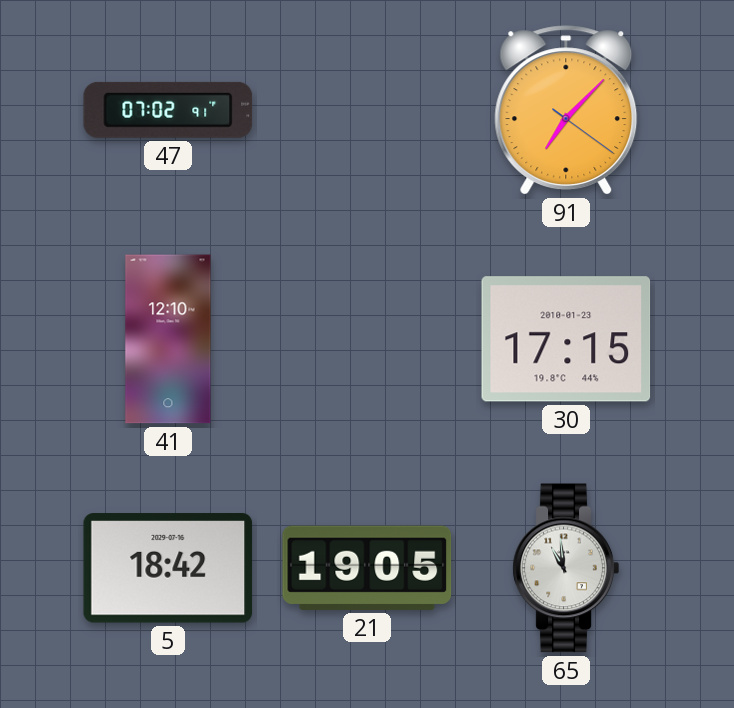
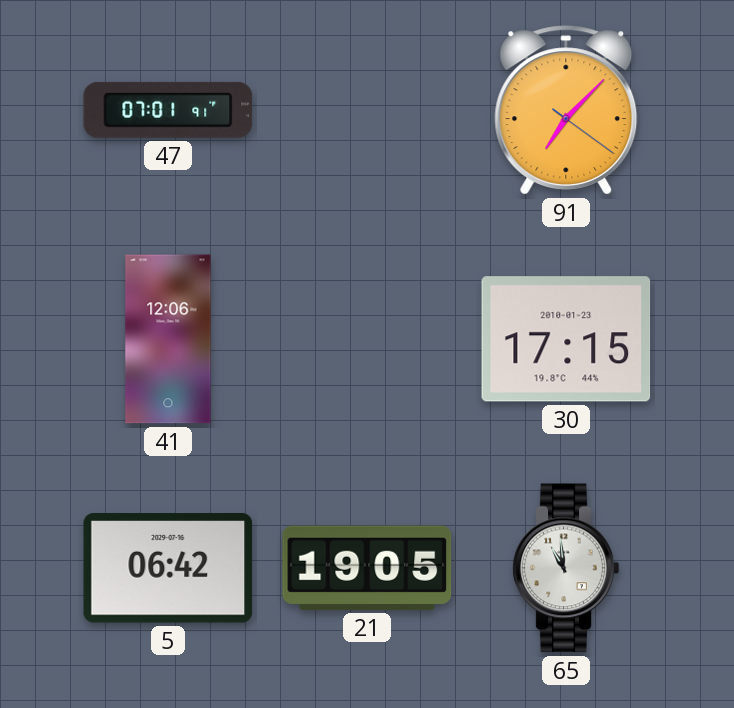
47: 07:02 -> 07:01 (168, 110)
41: 12:10 -> 12:06 (168, 339)
5: 18:42 -> 06:42 (168, 568)
